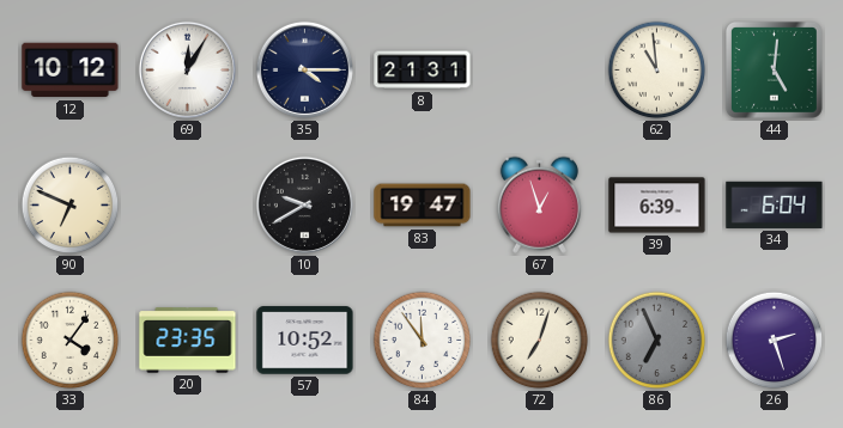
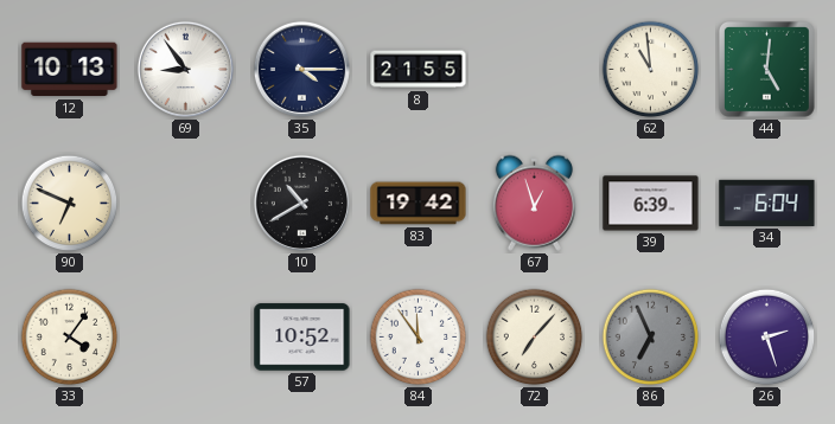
12: 10:12 -> 10:13 (70, 70)
69: 12:05 -> 8:54 (185, 69)
8: 21:31 -> 21:55 (419, 70)
10: 9:40 -> 10:40 (301, 203)
83: 19:47 -> 19:42 (419, 204)
20: 23:35 -> none (188, 341)
72: 7:03 -> 7:07 (535, 338)
